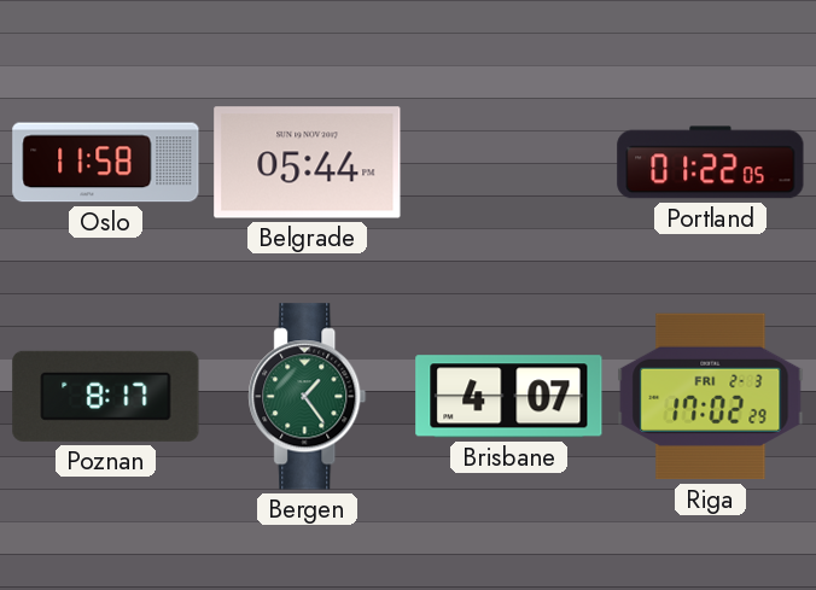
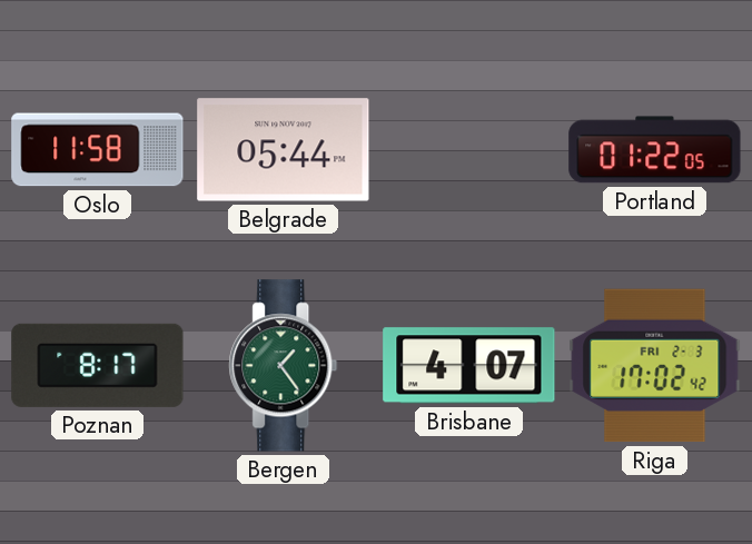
Riga: 17:02:29 -> 17:02:42 (655, 366)
